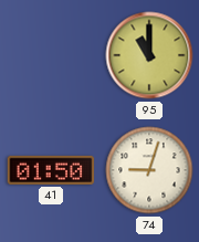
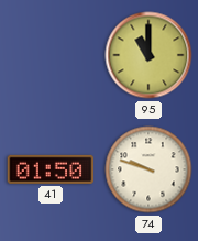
74: 9:03 -> 9:48 (148, 169)
